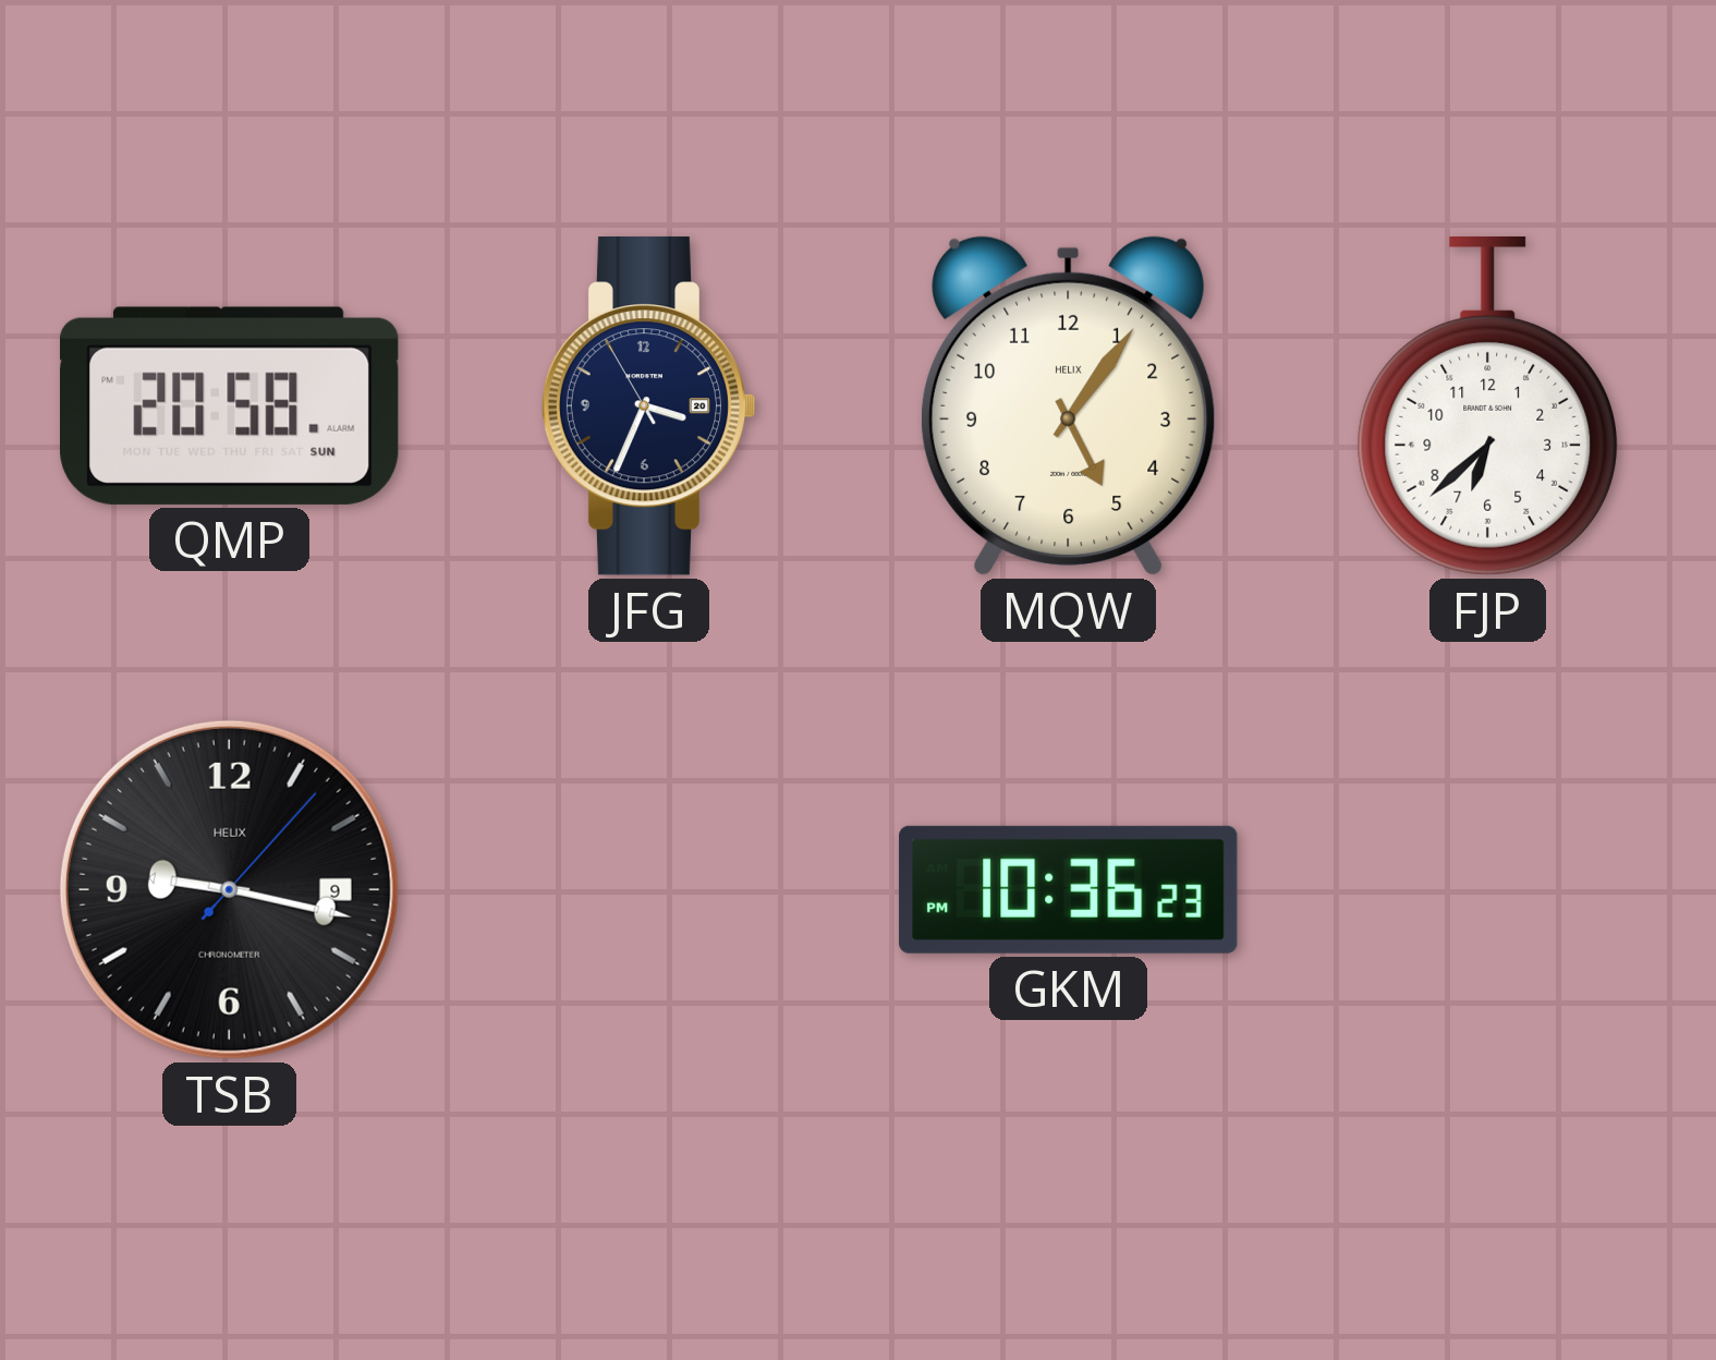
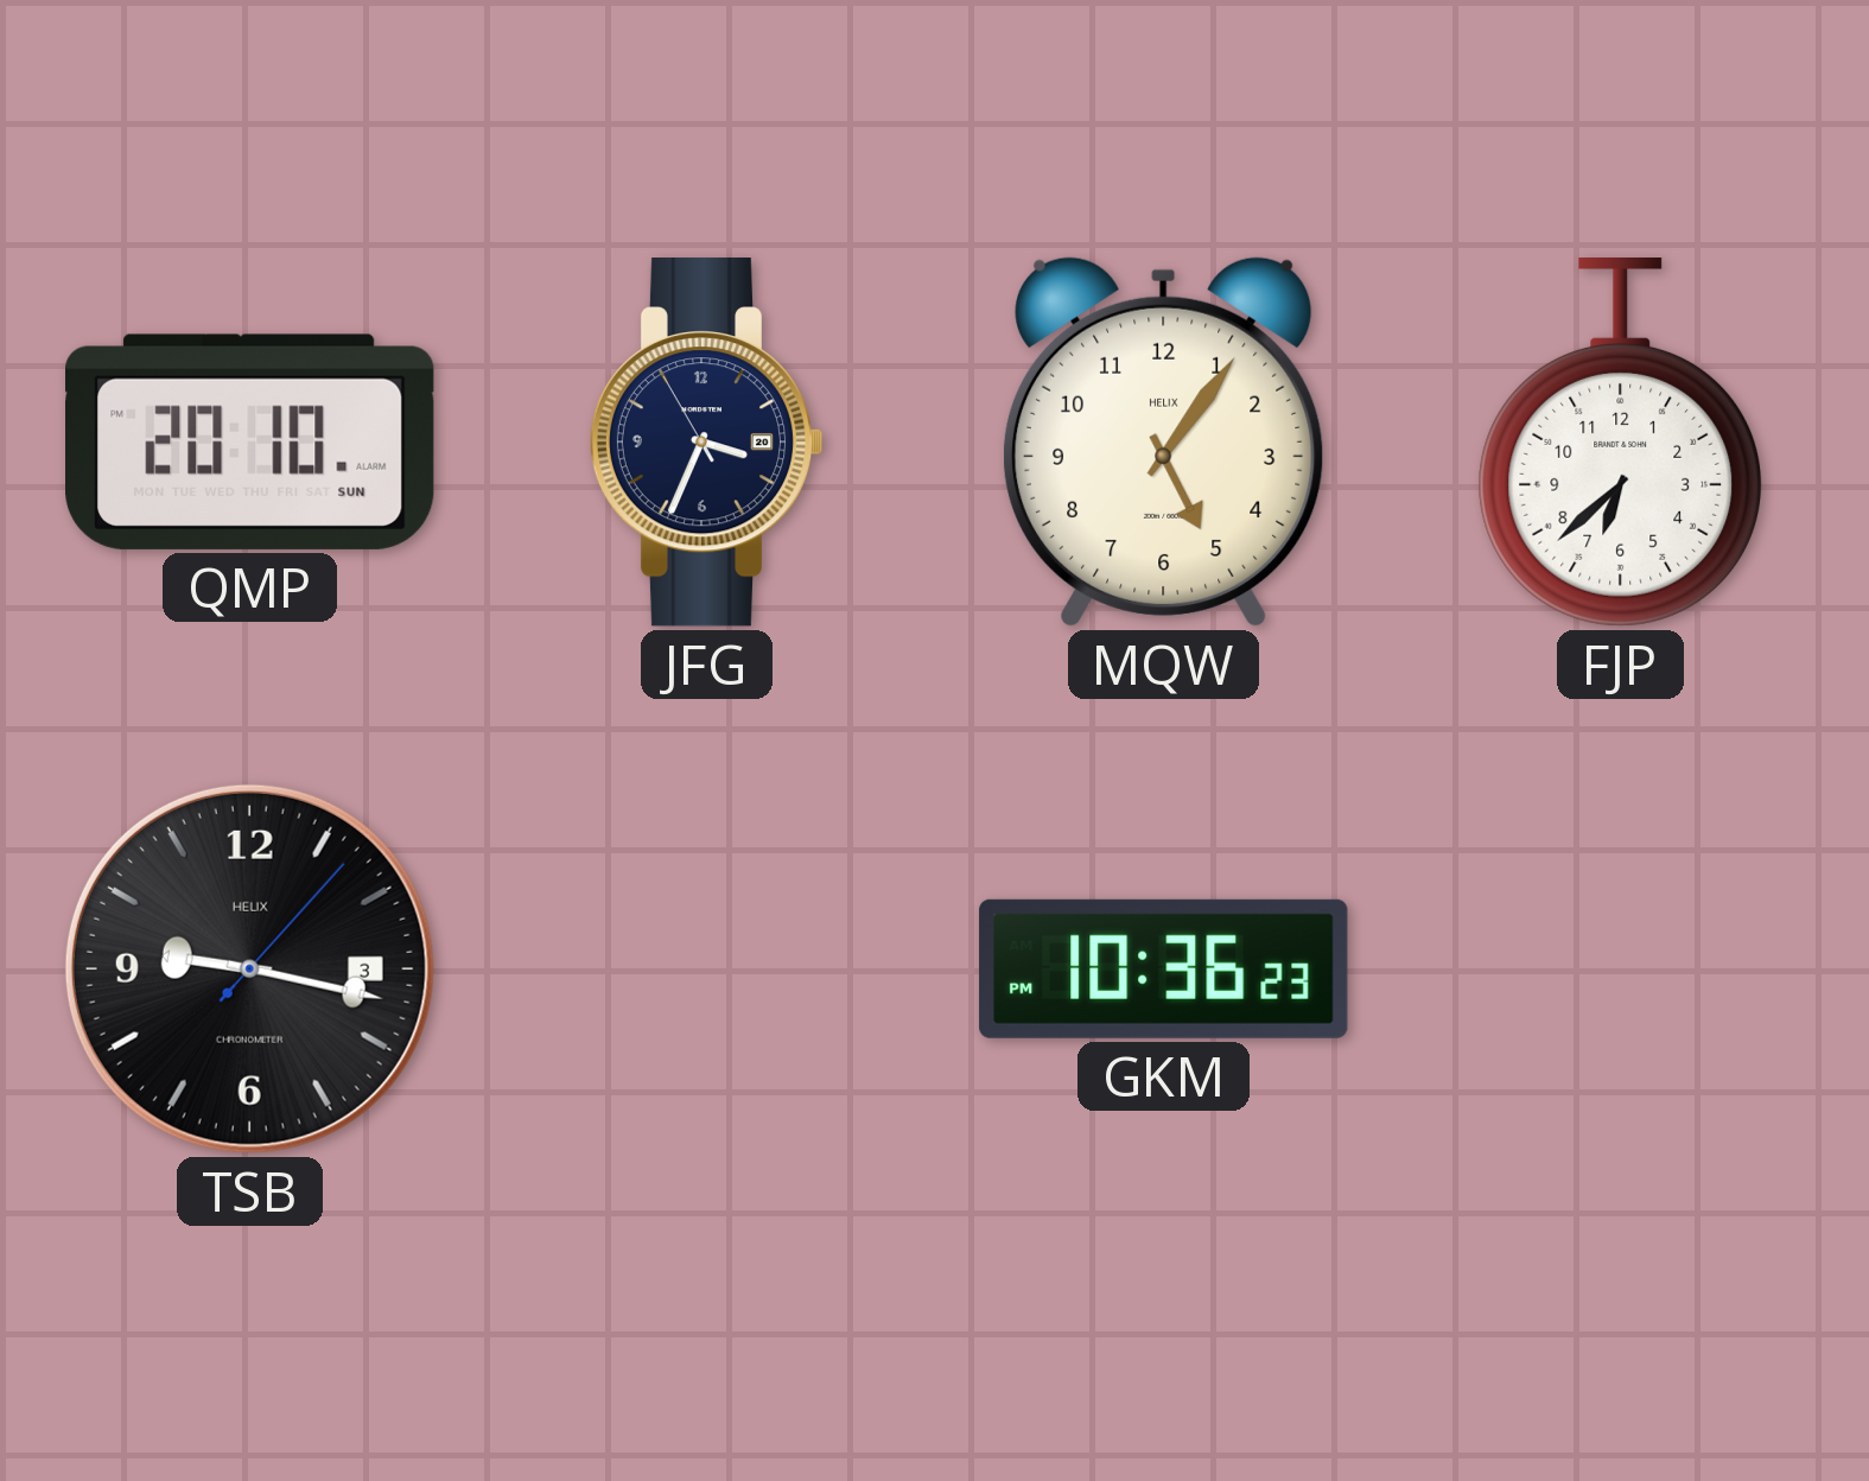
QMP: 20:58 -> 20:10 (250, 441)
TSB date: 9 -> 3 (249, 968)
